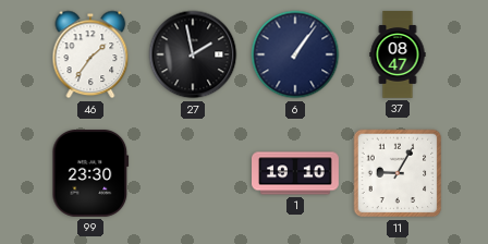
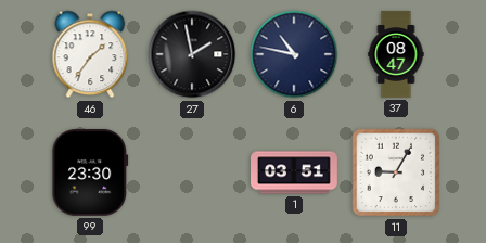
6: 1:06 -> 10:47 (294, 54)
1: 19:10 -> 03:51 (295, 172)
